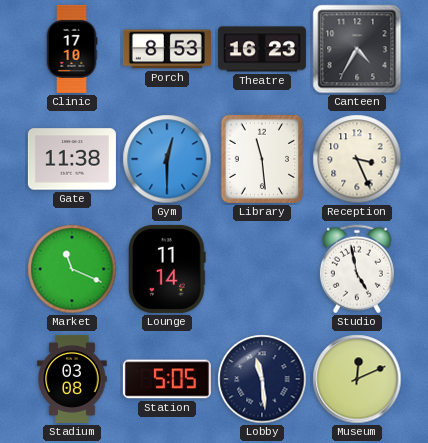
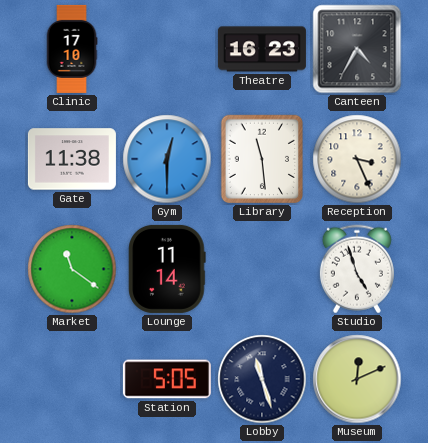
Porch: 8:53 -> none (167, 49)
Market: 11:19 -> 11:21 (72, 269)
Studio: 4:58 -> 4:57 (357, 269)
Stadium: 03:08 -> none (72, 379)
Lobby: 11:29 -> 11:27 (262, 379)
